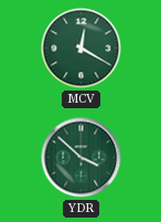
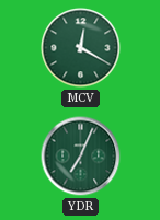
YDR: 3:52 -> 7:04 (81, 157)
